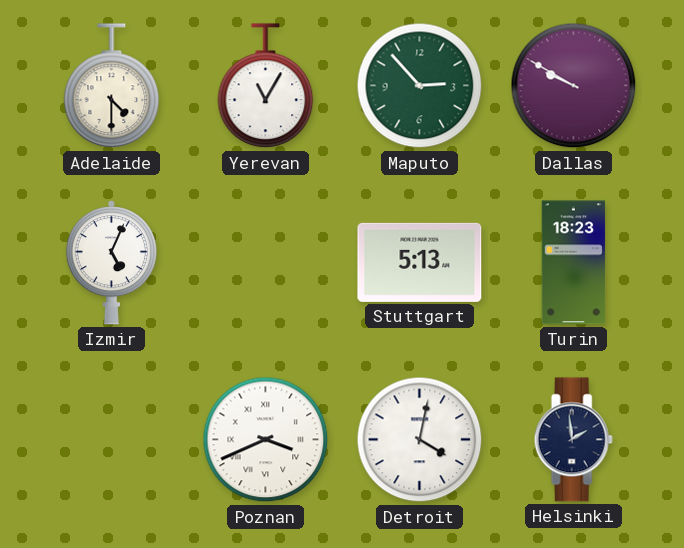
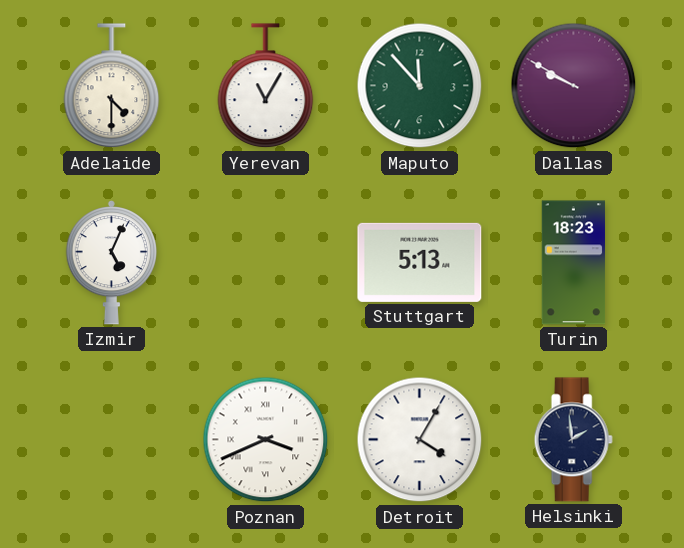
Maputo: 2:53 -> 11:53 (420, 86)
Detroit: 4:02 -> 4:05 (420, 440)
